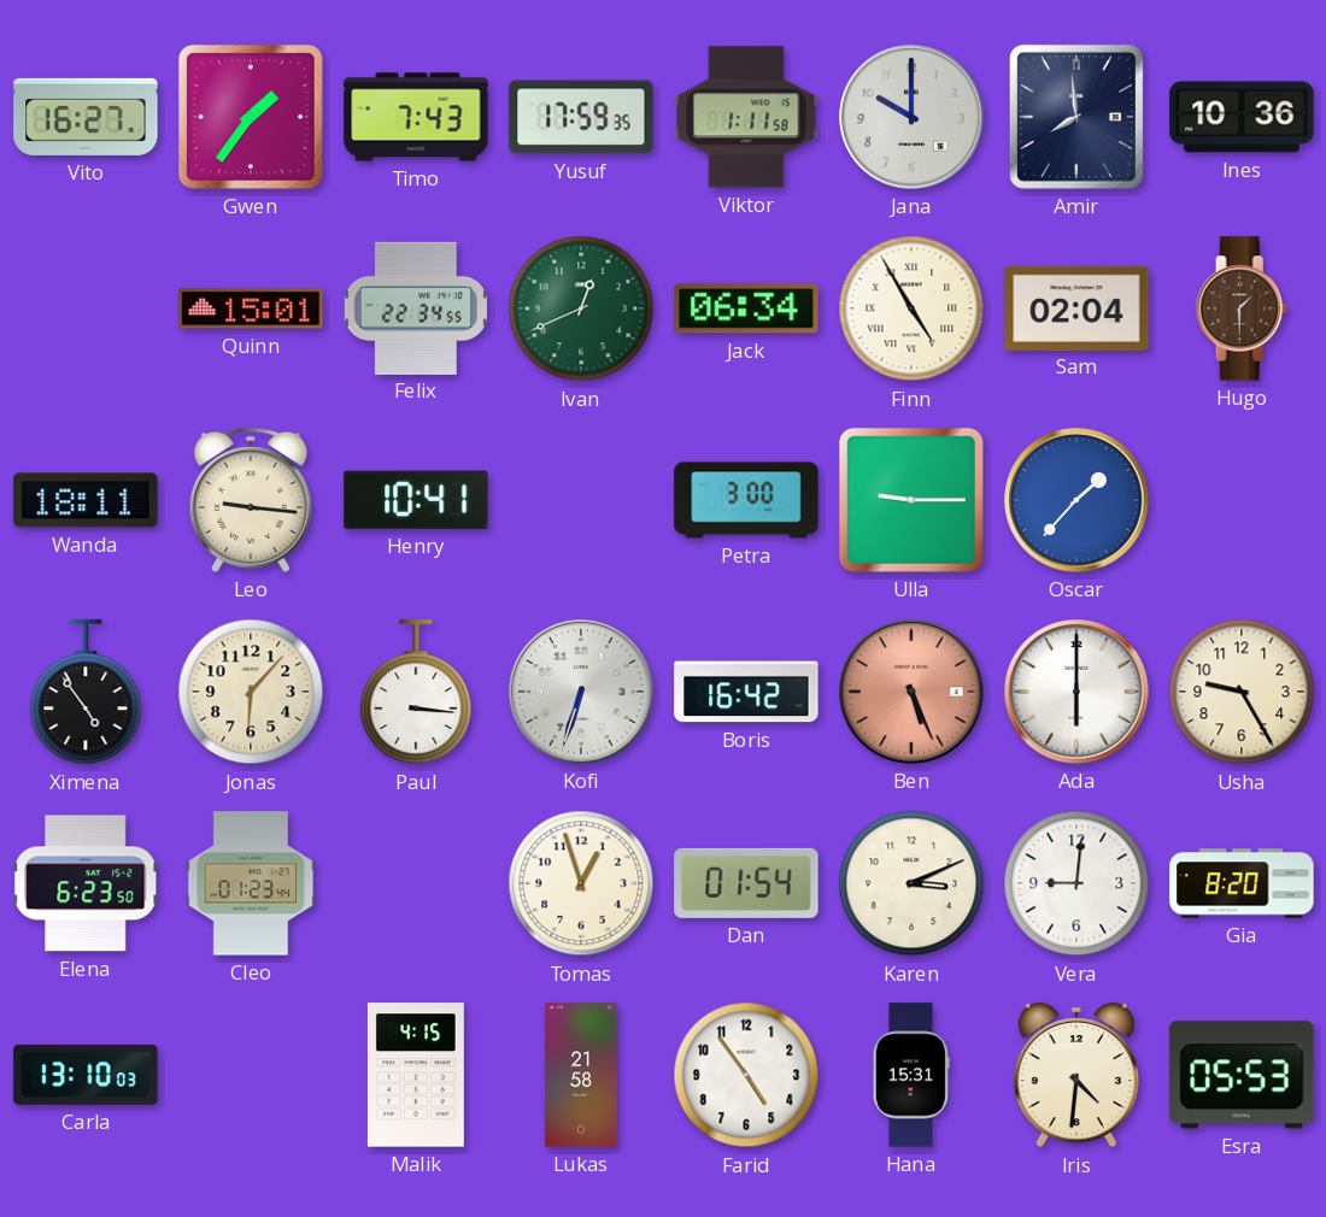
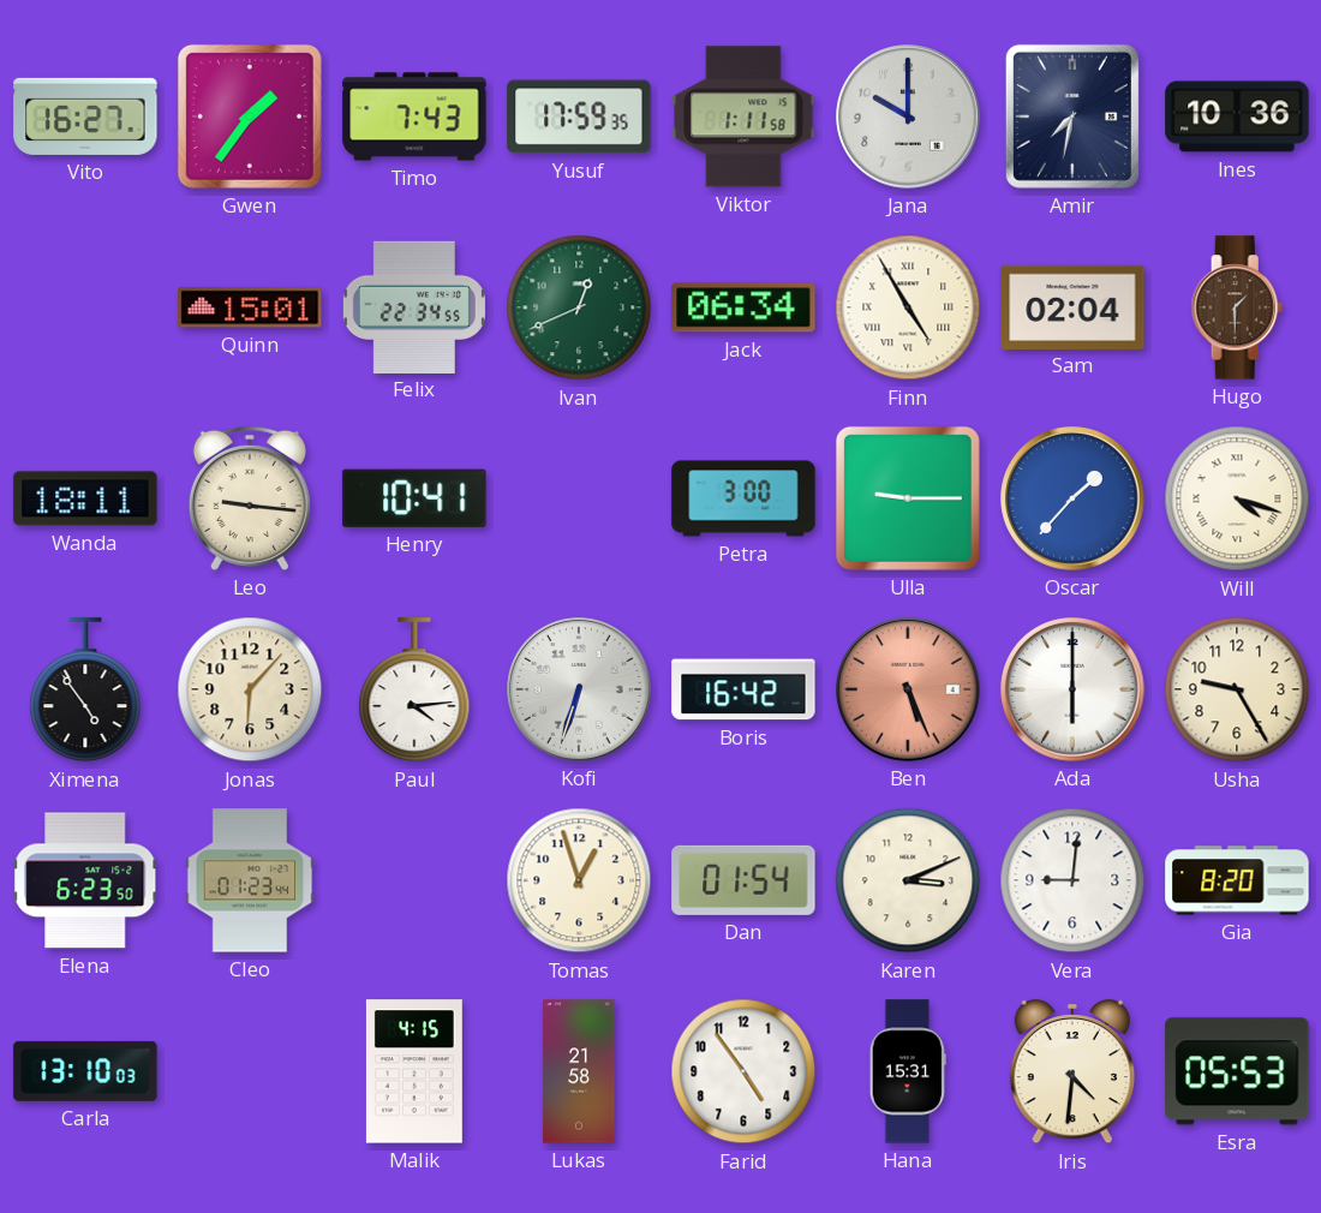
Amir: 7:59 -> 7:32 (1072, 116)
Will: none -> 4:18 (1237, 498)
Paul: 3:16 -> 4:14 (414, 691)
